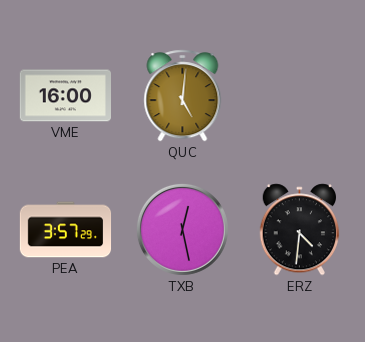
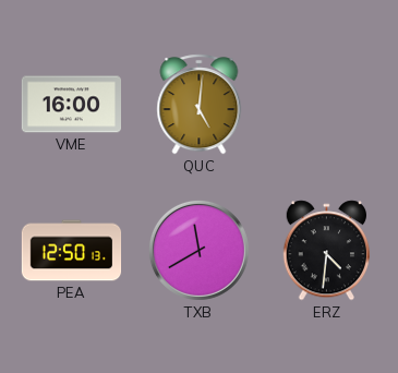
PEA: 3:57 -> 12:50 (72, 251)
TXB: 12:28 -> 11:40 (198, 250)
